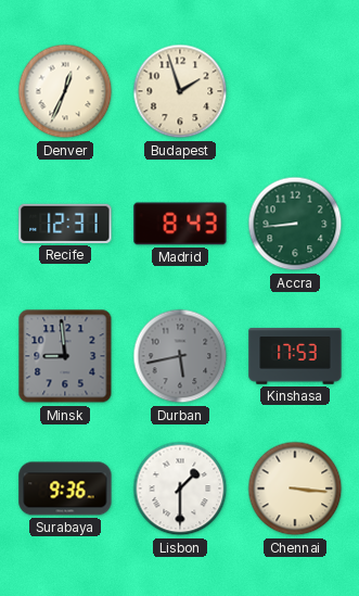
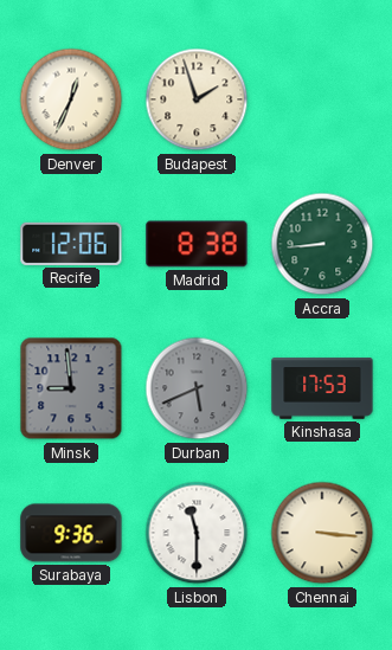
Recife: 12:31 -> 12:06 (71, 244)
Madrid: 8:43 -> 8:38 (197, 244)
Durban: 5:43 -> 5:41 (197, 388)
Lisbon: 1:30 -> 11:30 (197, 533)
